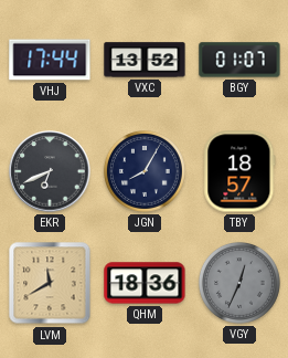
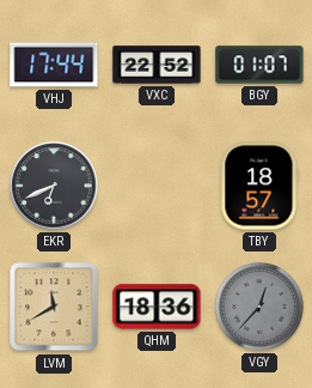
VXC: 13:52 -> 22:52 (157, 65)
JGN: 8:05 -> none (145, 171)
VGY: 12:34 -> 12:37 (259, 307)
